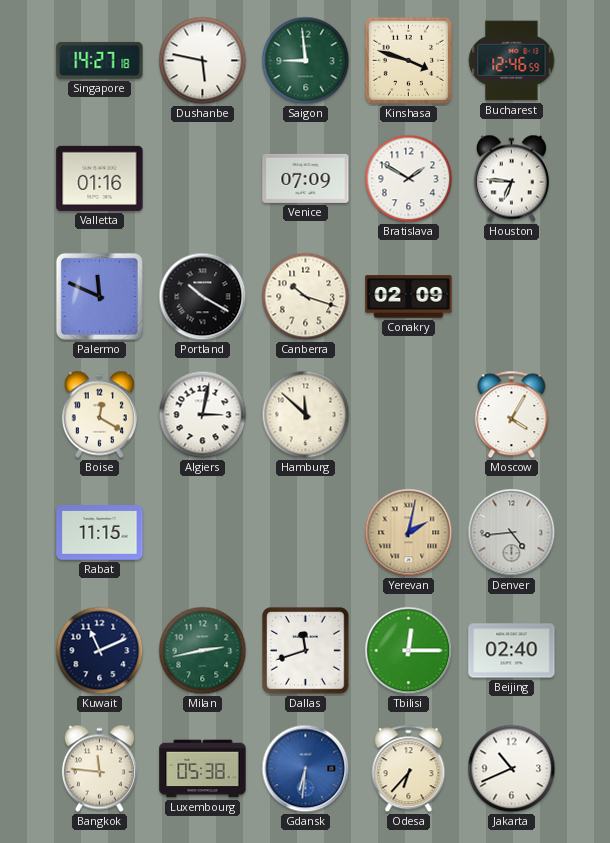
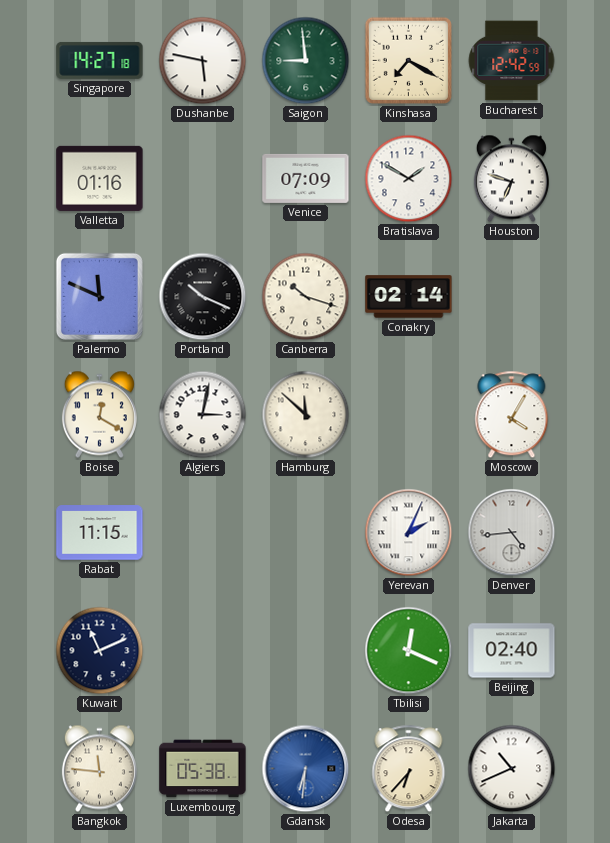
Kinshasa: 3:48 -> 7:20 (408, 60)
Bucharest: 12:46 -> 12:42 (512, 61)
Houston: 6:46 -> 6:48 (511, 179)
Portland: 10:20 -> 10:19 (203, 297)
Conakry: 02:09 -> 02:14 (409, 297)
Yerevan: 2:02 -> 2:04 (409, 533)
Yerevan dial: champagne -> white (409, 533)
Milan: 2:43 -> none (203, 651)
Dallas: 11:42 -> none (306, 651)
Tbilisi: 12:15 -> 12:19 (409, 651)
